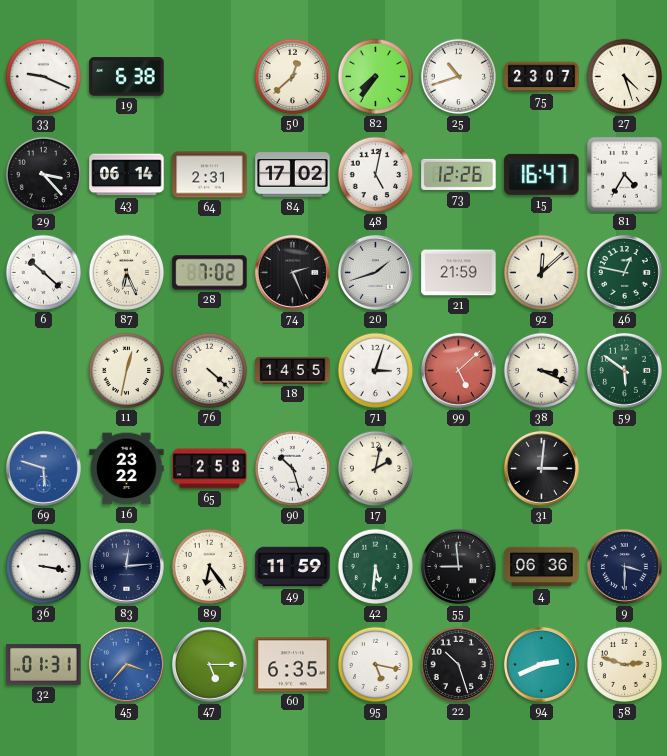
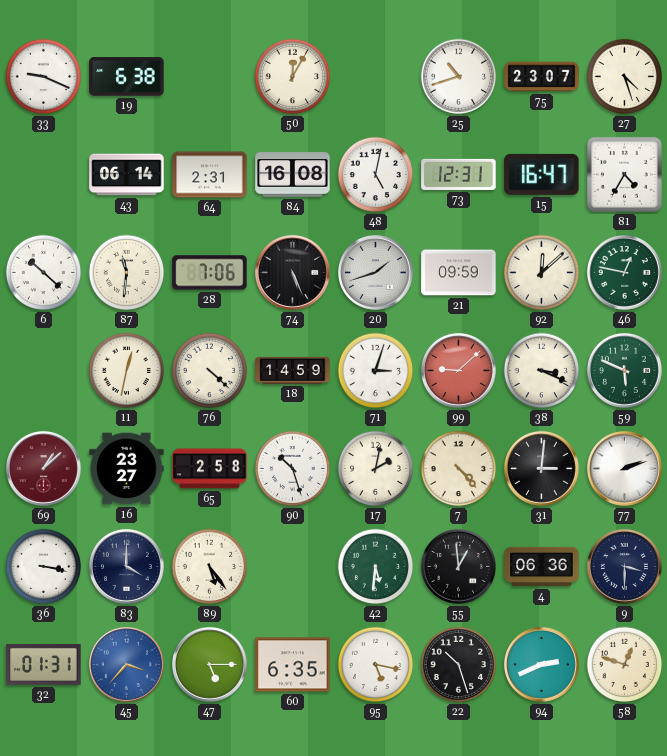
50: 12:38 -> 12:05 (293, 77)
82: 7:36 -> none (376, 77)
29: 3:23 -> none (44, 175)
84: 17:02 -> 16:08 (293, 175)
73: 12:26 -> 12:31 (459, 174)
87: 6:26 -> 11:31 (127, 273)
28: 7:02 -> 7:06 (210, 273)
74: 2:26 -> 5:26 (292, 272)
21: 21:59 -> 09:59 (459, 273)
18: 14:55 -> 14:59 (293, 370)
99: 5:08 -> 9:08 (458, 370)
59: 5:51 -> 5:49 (624, 370)
69: 5:48 -> 1:08 (43, 468)
69 dial: blue -> burgundy (43, 468)
16: 23:22 -> 23:27 (127, 469)
7: none -> 4:23 (459, 469)
77: none -> 2:12 (624, 468)
83: 12:14 -> 4:00 (126, 566)
89: 6:24 -> 5:24 (210, 567)
49: 11:59 -> none (293, 567)
55: 8:59 -> 12:59 (458, 566)
58: 2:48 -> 12:48 (625, 665)
